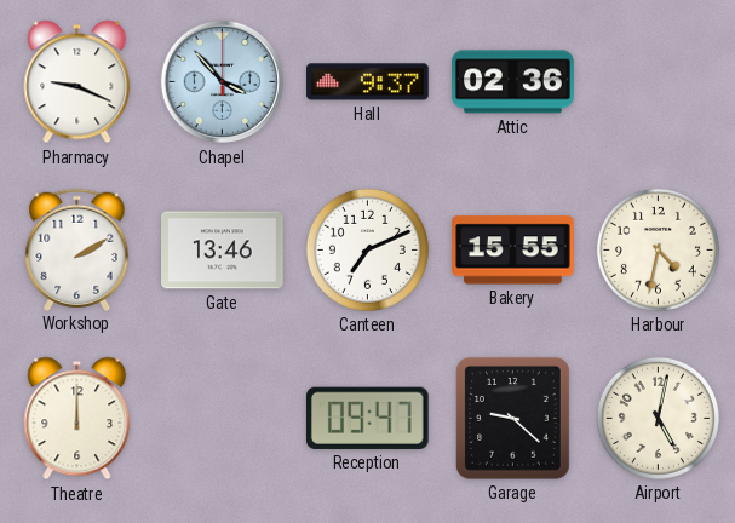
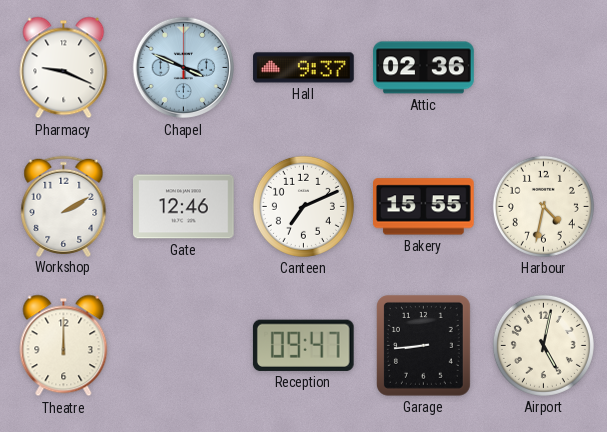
Chapel: 3:53 -> 3:49 (184, 68)
Gate: 13:46 -> 12:46 (184, 207)
Garage: 9:22 -> 8:44 (423, 345)
